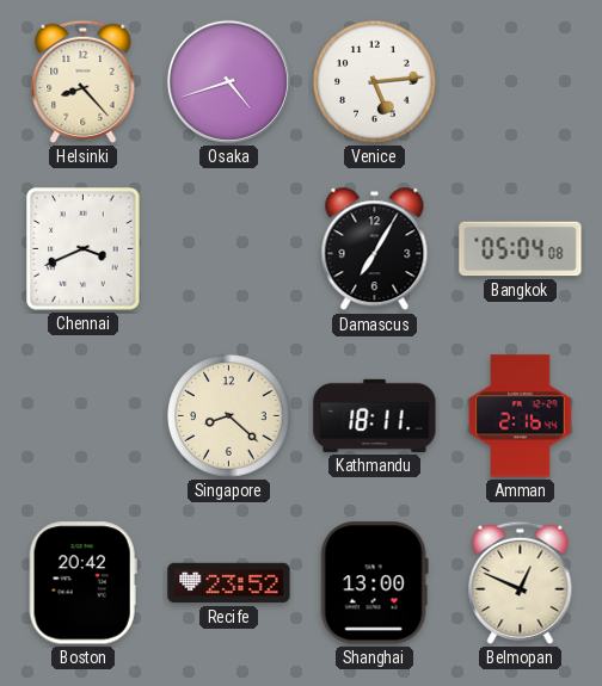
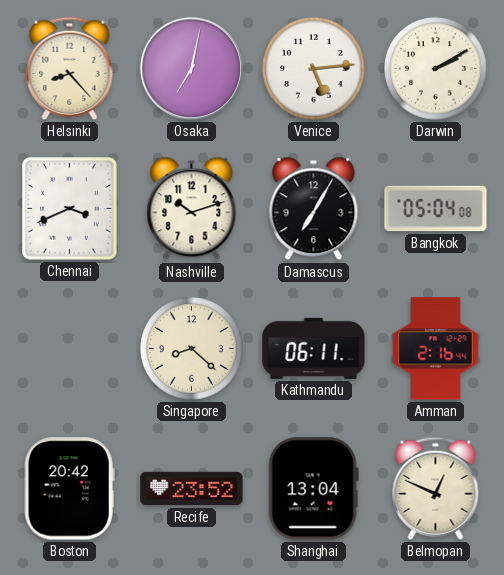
Osaka: 4:42 -> 7:02 (191, 68)
Darwin: none -> 2:10 (436, 69)
Nashville: none -> 10:12 (192, 209)
Kathmandu: 18:11 -> 06:11 (314, 348)
Shanghai: 13:00 -> 13:04 (313, 489)
